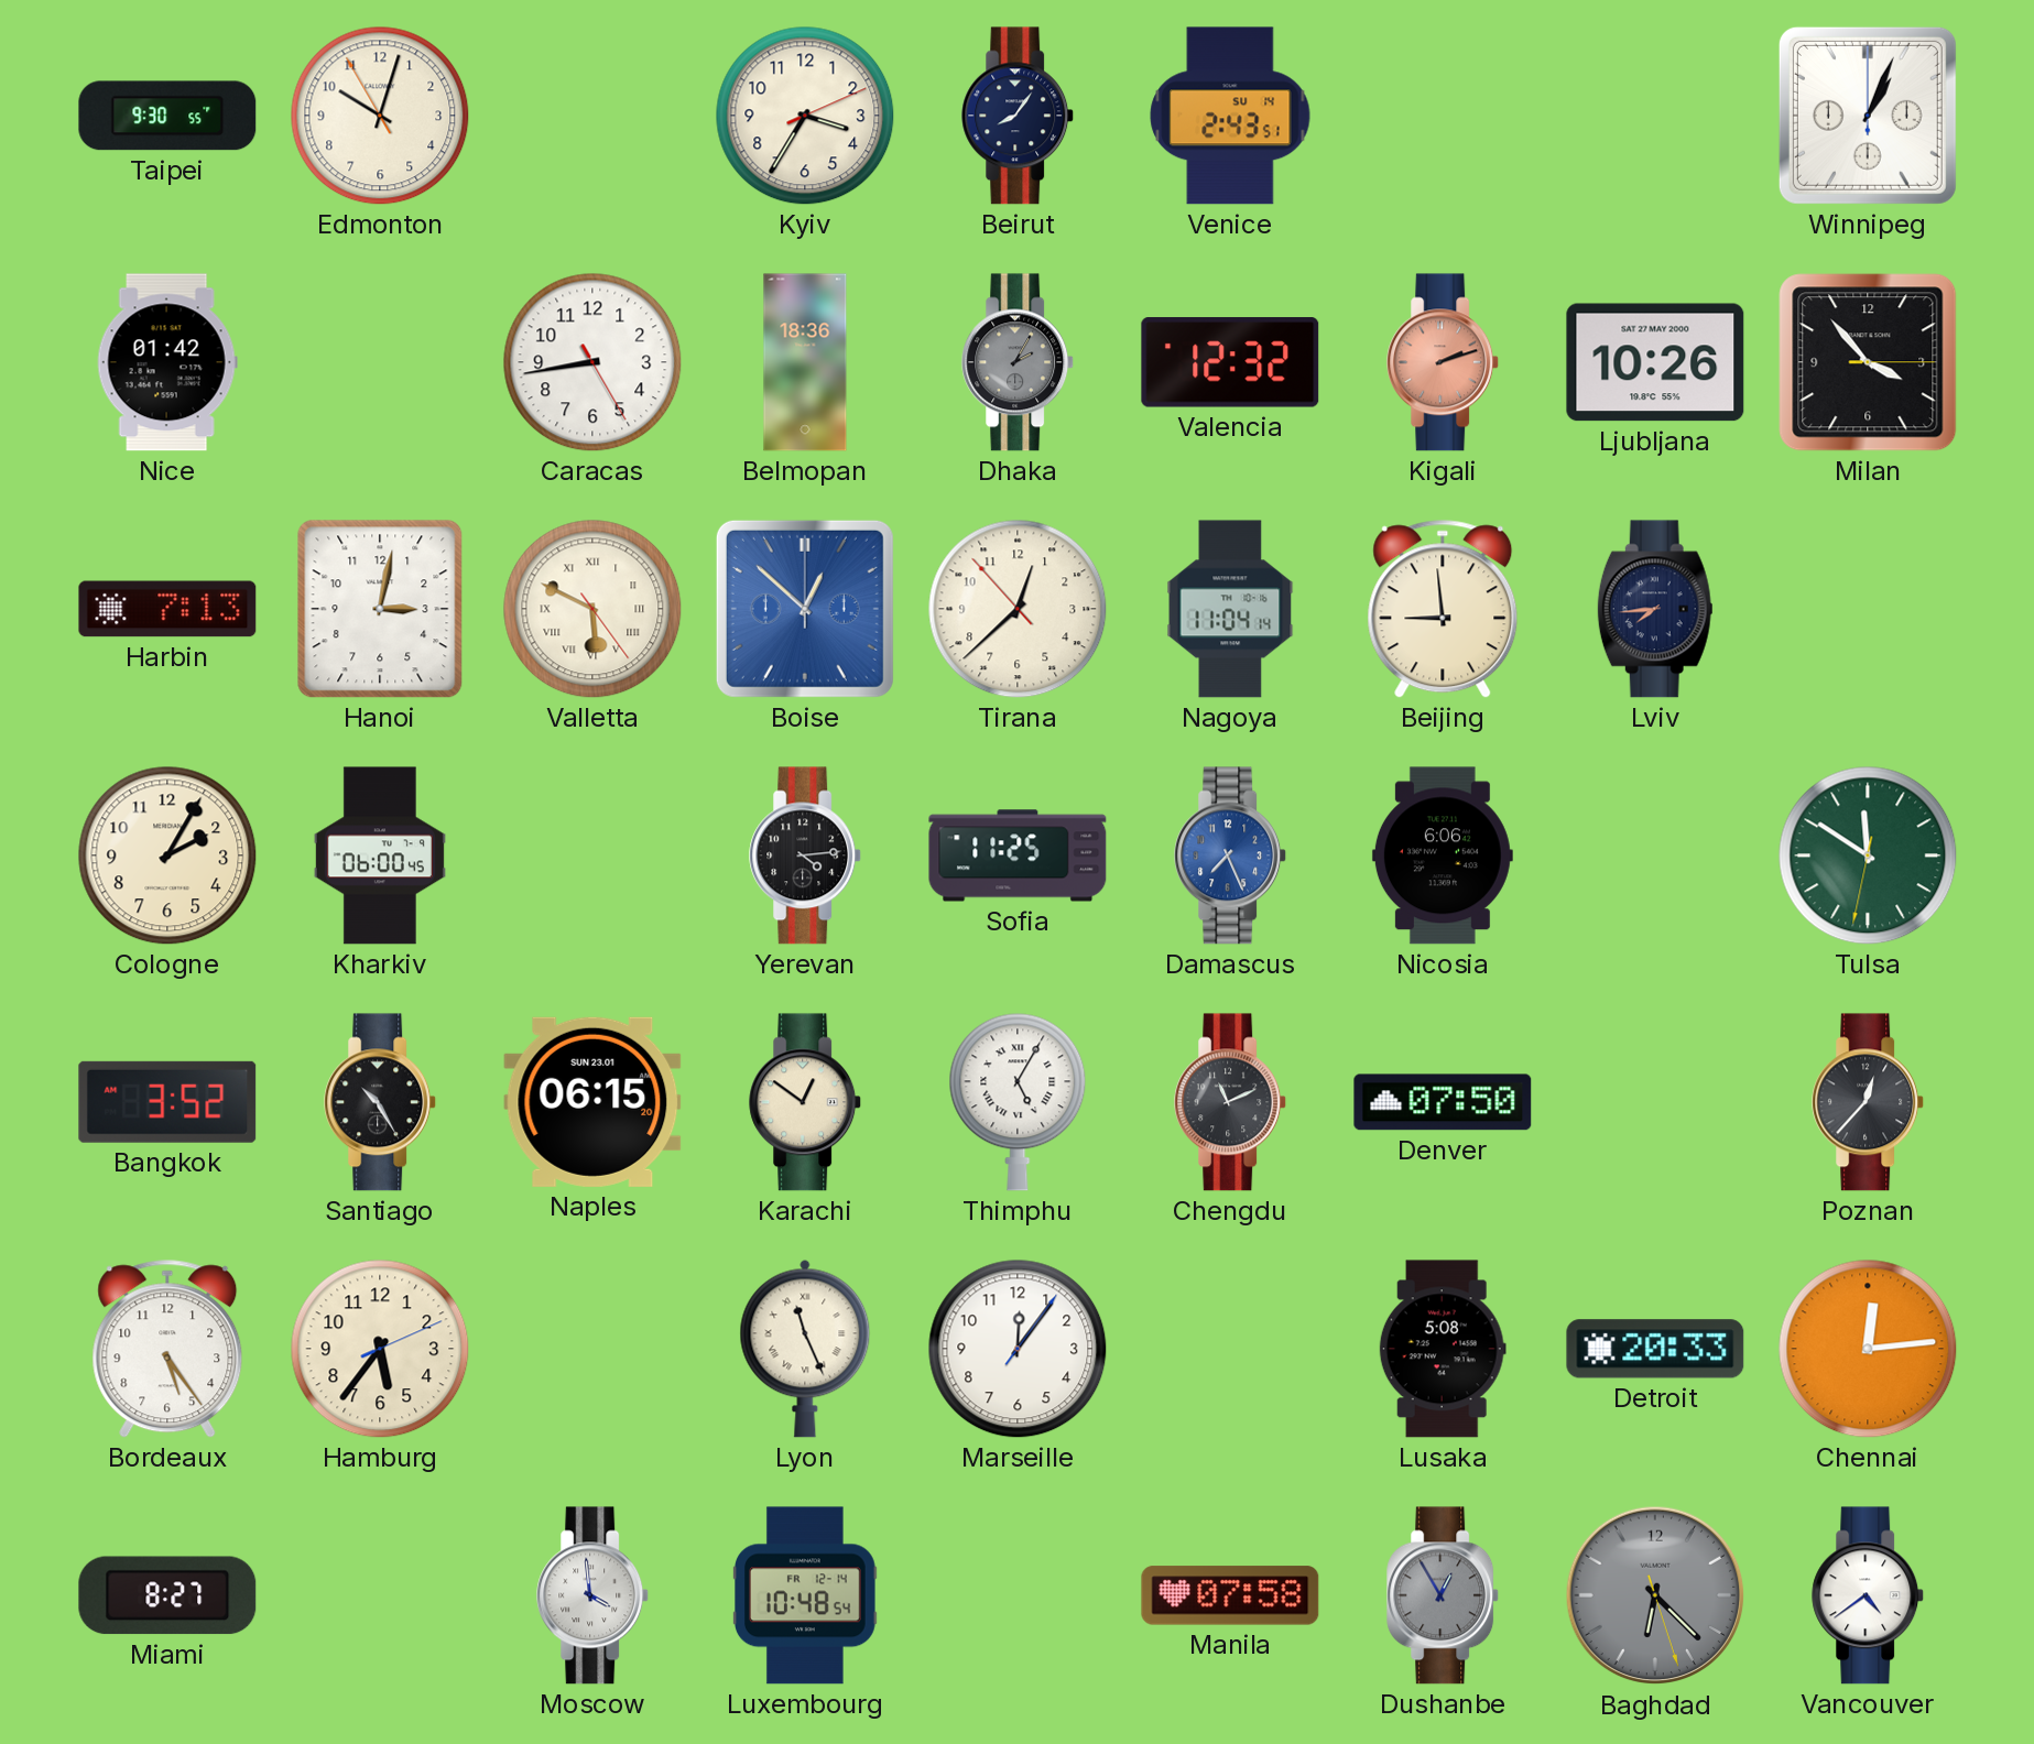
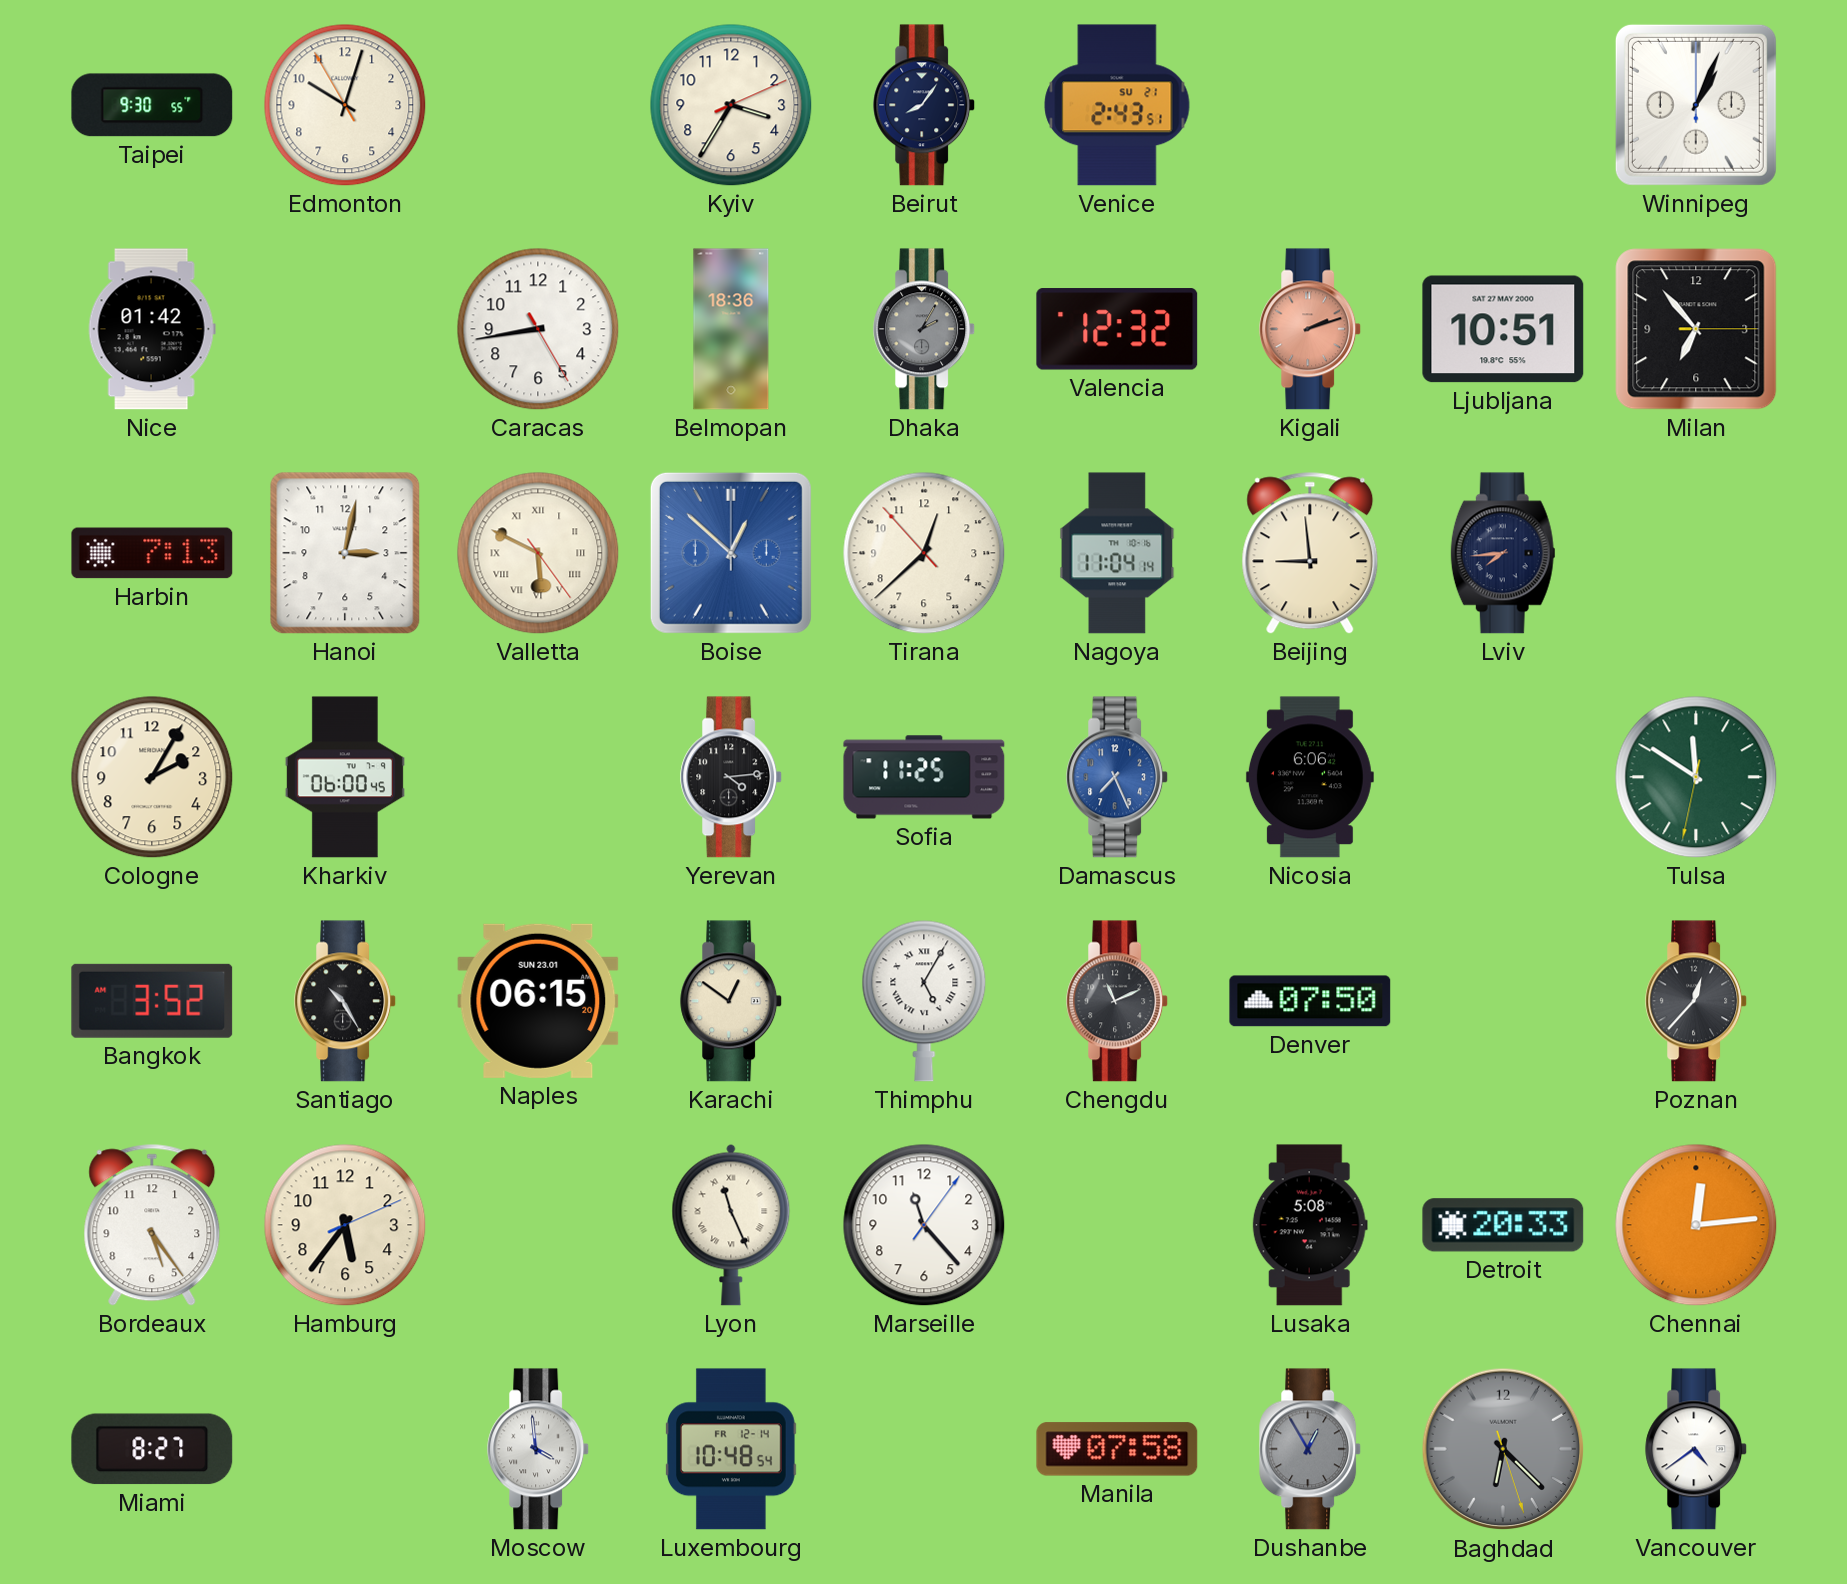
Venice date: SU 14 -> SU 21 (1117, 105)
Ljubljana: 10:26 -> 10:51 (1503, 329)
Milan: 3:53 -> 6:53 (1696, 329)
Marseille: 12:06 -> 11:23 (924, 1225)
